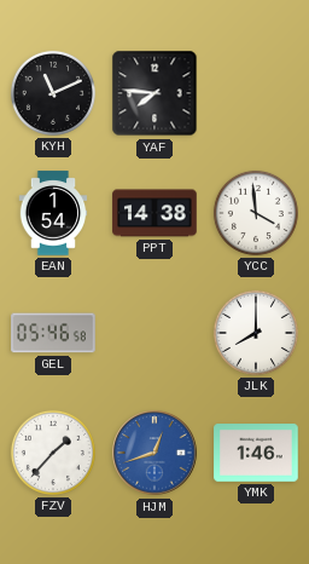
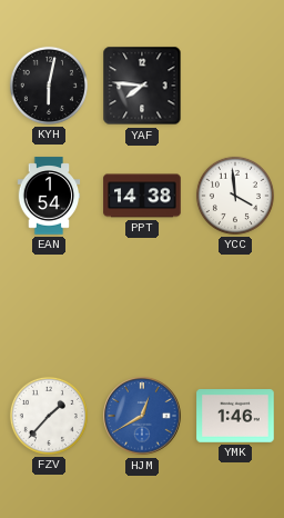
KYH: 11:11 -> 6:02 (49, 86)
GEL: 05:46 -> none (53, 333)
JLK: 8:00 -> none (256, 333)
HJM: 12:42 -> 12:40 (142, 416)
